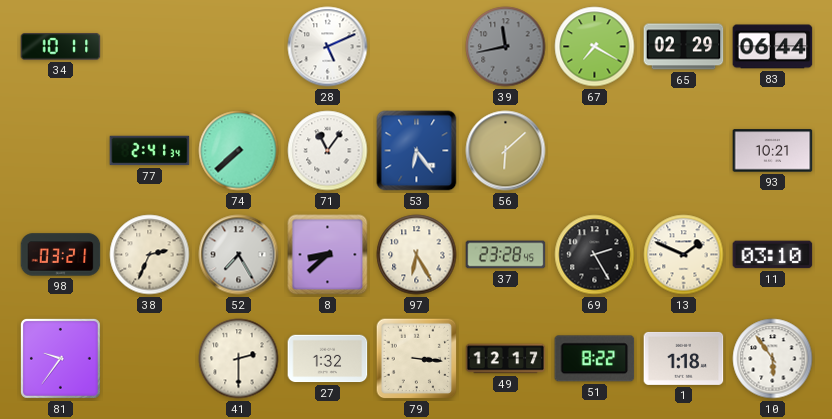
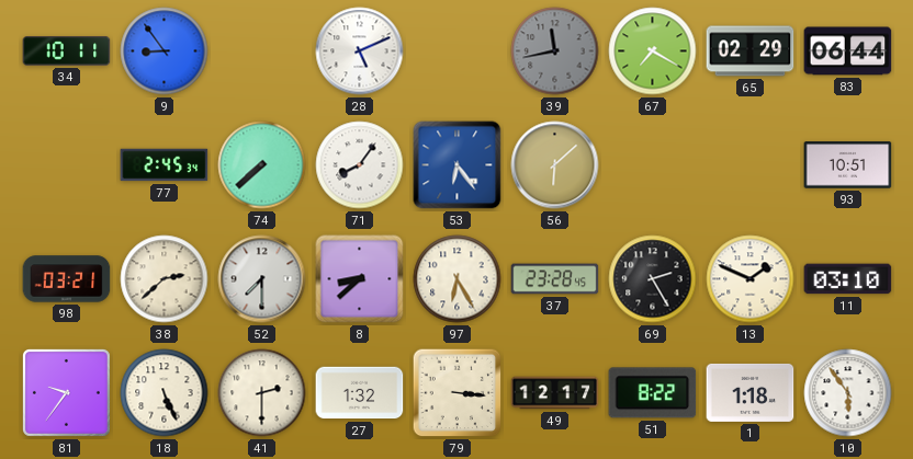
9: none -> 8:54 (165, 51)
77: 2:41 -> 2:45 (165, 165)
71: 11:06 -> 8:06 (360, 165)
93: 10:21 -> 10:51 (848, 165)
38: 2:34 -> 2:38 (165, 279)
52: 7:25 -> 7:30 (262, 279)
18: none -> 5:26 (165, 393)
